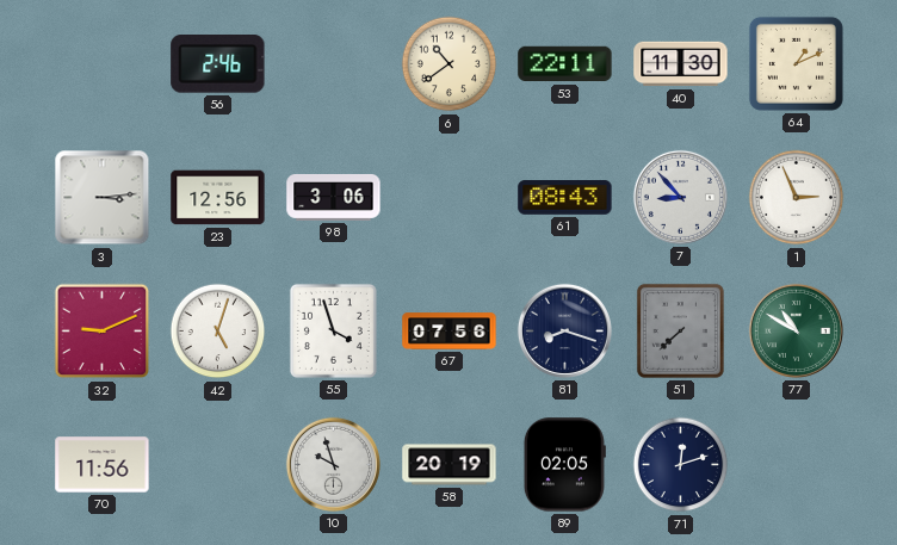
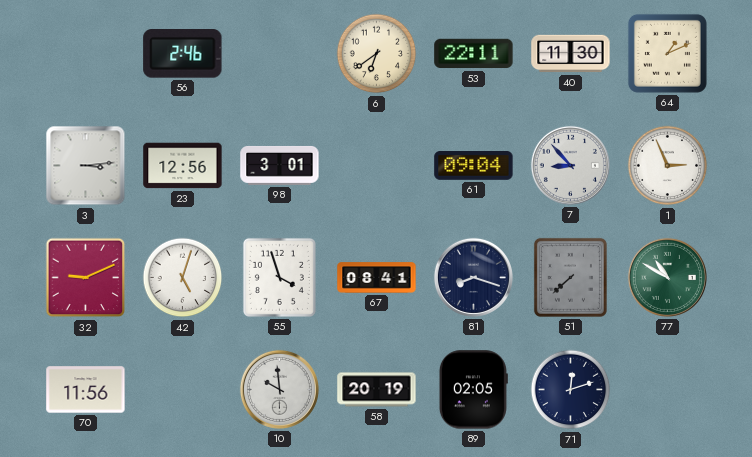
6: 10:39 -> 6:39 (377, 54)
98: 3:06 -> 3:01 (280, 165)
61: 08:43 -> 09:04 (474, 166)
67: 07:56 -> 08:41 (377, 278)
10: 9:57 -> 9:59 (279, 389)
